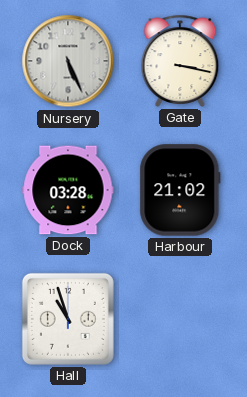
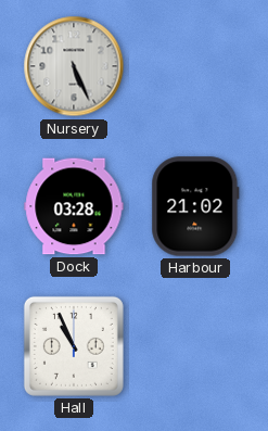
Gate: 3:17 -> none (180, 61)
Hall: 10:57 -> 10:56 (74, 346)
